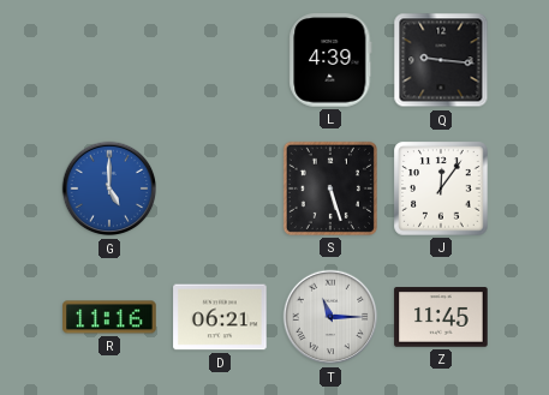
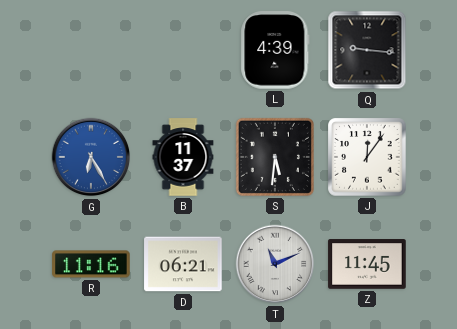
G: 5:00 -> 6:25 (91, 157)
B: none -> 11:37 (183, 157)
S: 5:27 -> 5:31 (275, 157)
T: 11:15 -> 11:11 (275, 264)
